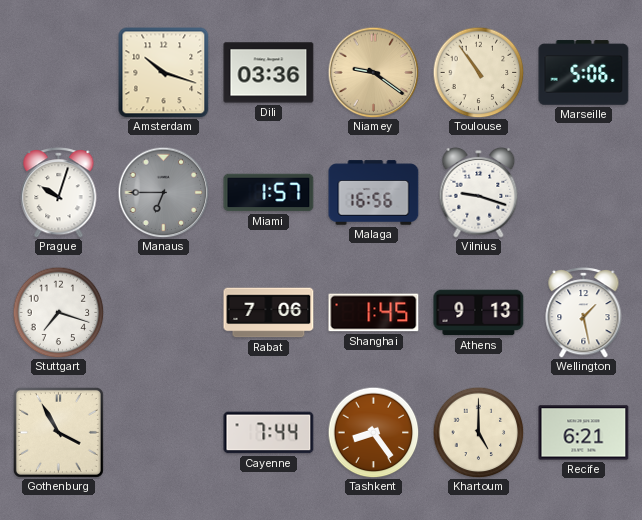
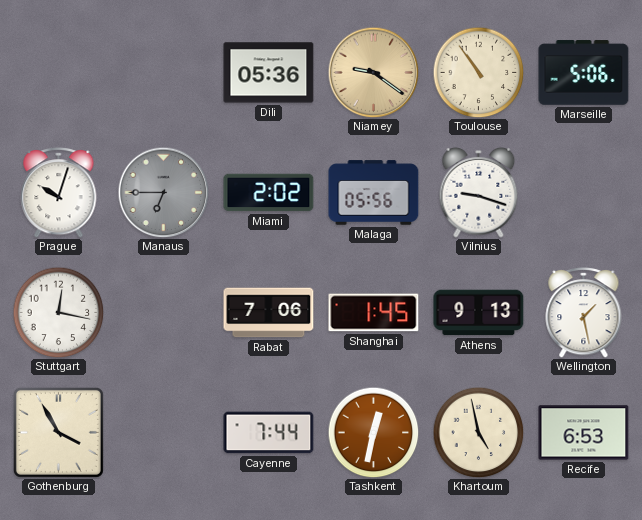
Amsterdam: 10:18 -> none (164, 73)
Dili: 03:36 -> 05:36 (269, 73)
Miami: 1:57 -> 2:02 (269, 193)
Malaga: 16:56 -> 05:56 (374, 193)
Stuttgart: 7:18 -> 12:17 (58, 312)
Tashkent: 8:24 -> 12:32 (373, 432)
Khartoum: 5:00 -> 4:58 (478, 432)
Recife: 6:21 -> 6:53 (584, 433)
